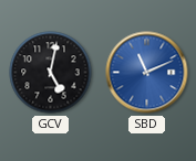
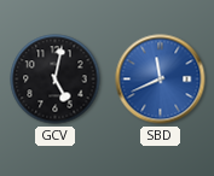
SBD: 11:11 -> 11:41 (161, 80)
